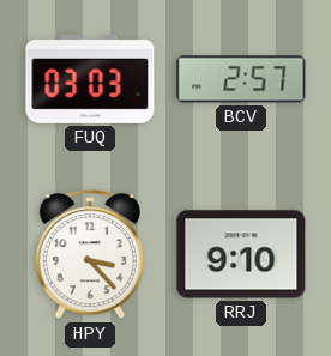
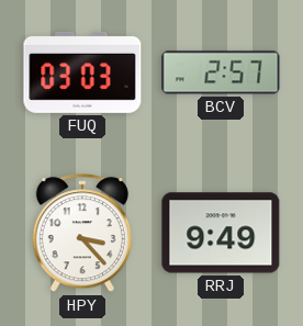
RRJ: 9:10 -> 9:49 (221, 233)
